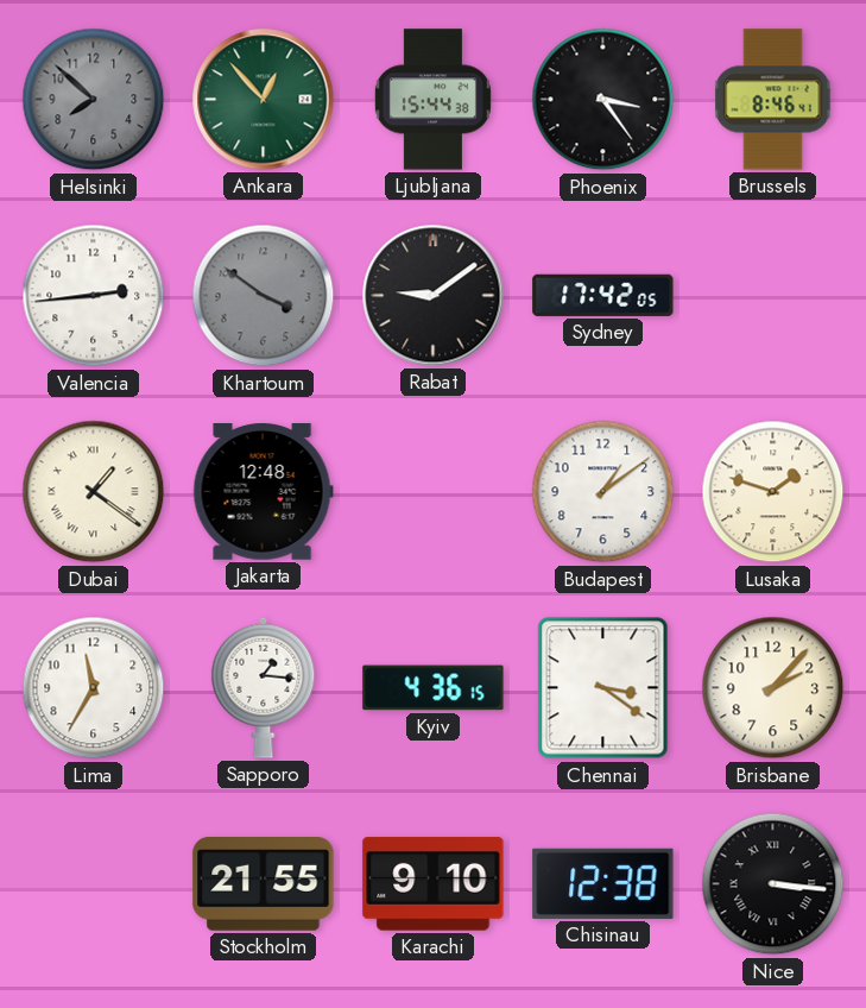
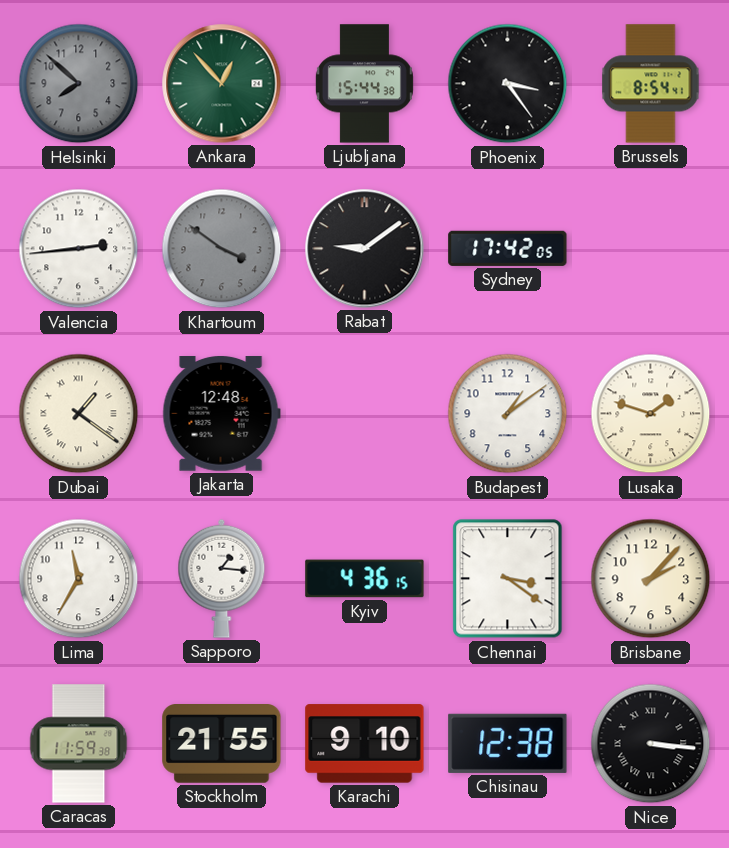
Brussels: 8:46 -> 8:54 (651, 84)
Caracas: none -> 11:59 (79, 744)
